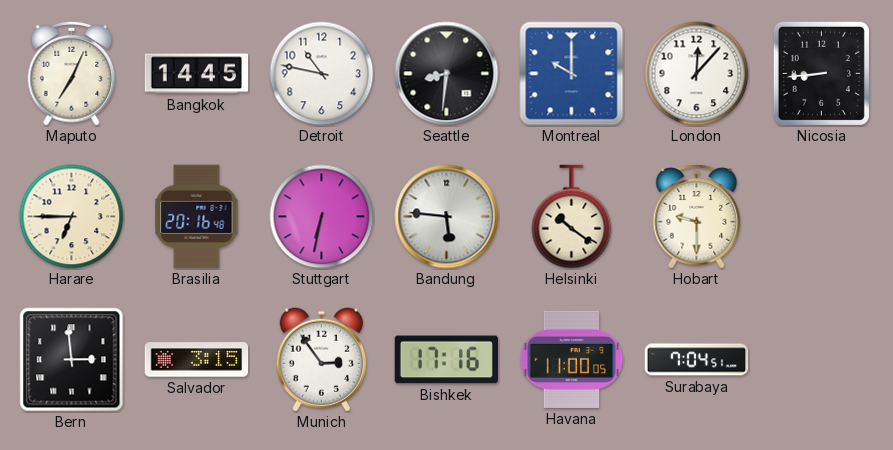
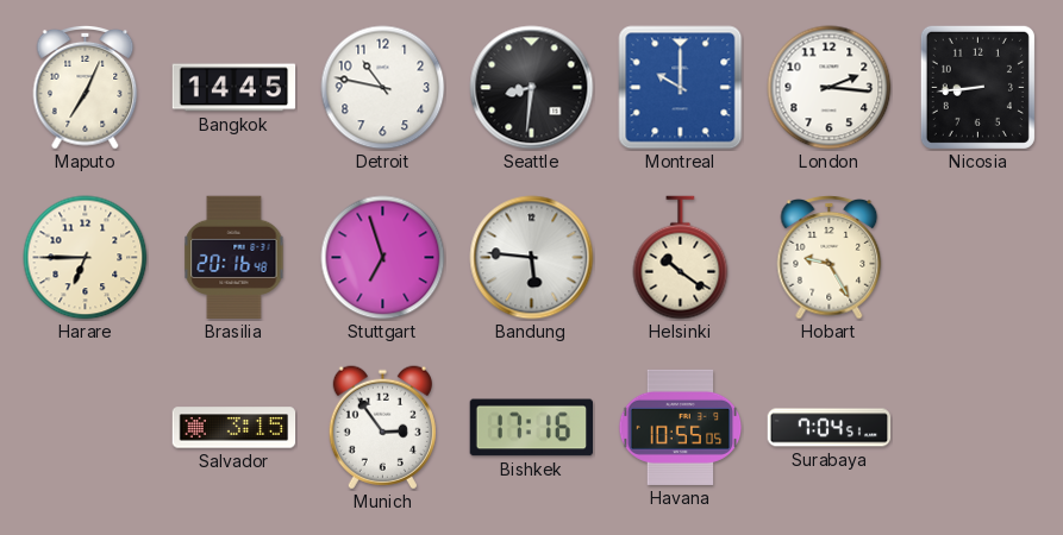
London: 12:07 -> 2:16 (830, 88)
Stuttgart: 6:32 -> 6:57 (383, 258)
Hobart: 9:30 -> 9:25 (830, 257)
Bern: 2:59 -> none (72, 360)
Havana: 11:00 -> 10:55 (681, 427)
